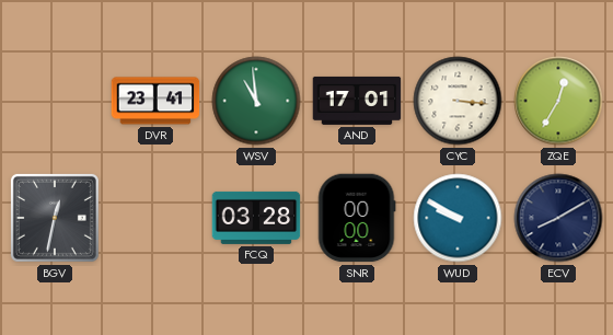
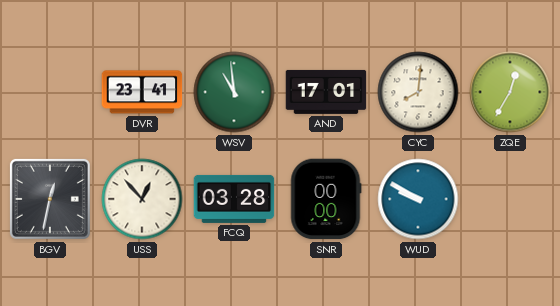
CYC: 3:16 -> 8:01 (418, 92)
USS: none -> 12:53 (142, 199)
ECV: 8:10 -> none (558, 218)
